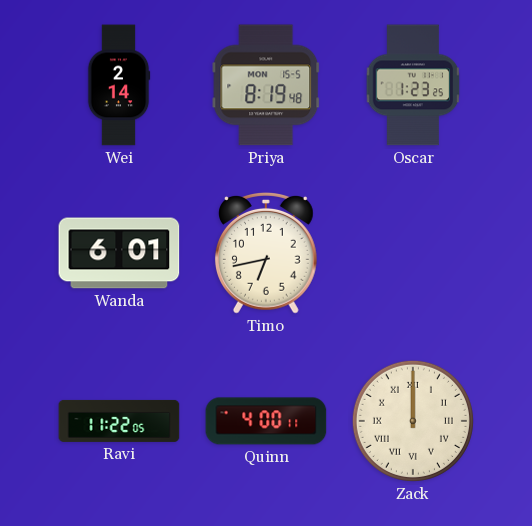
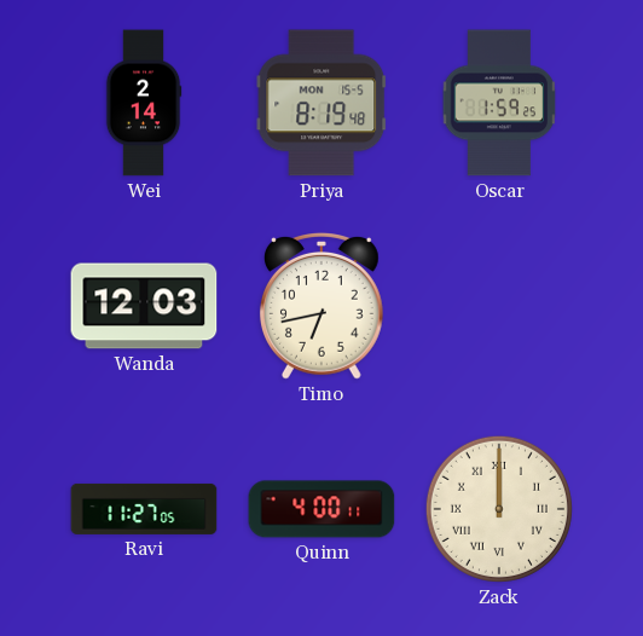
Oscar: 1:23 -> 1:59 (499, 103)
Wanda: 6:01 -> 12:03 (144, 306)
Ravi: 11:22 -> 11:27 (144, 509)
